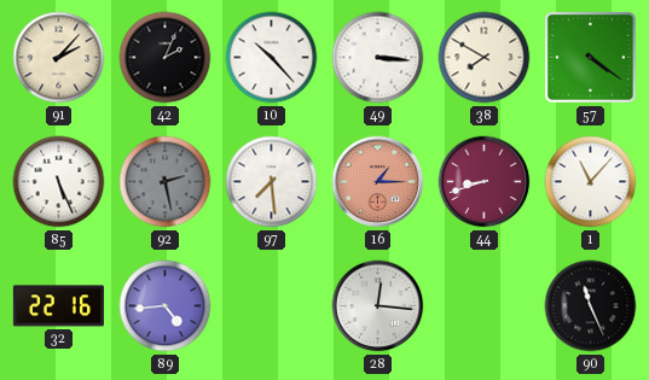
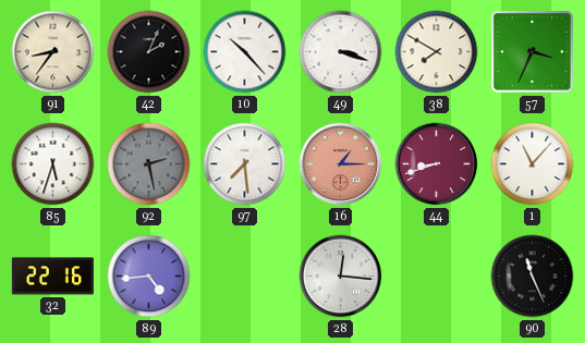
91: 2:07 -> 8:36 (53, 52)
49: 3:16 -> 3:18 (341, 52)
57: 4:21 -> 3:34 (533, 52)
85: 5:26 -> 5:33 (53, 164)
